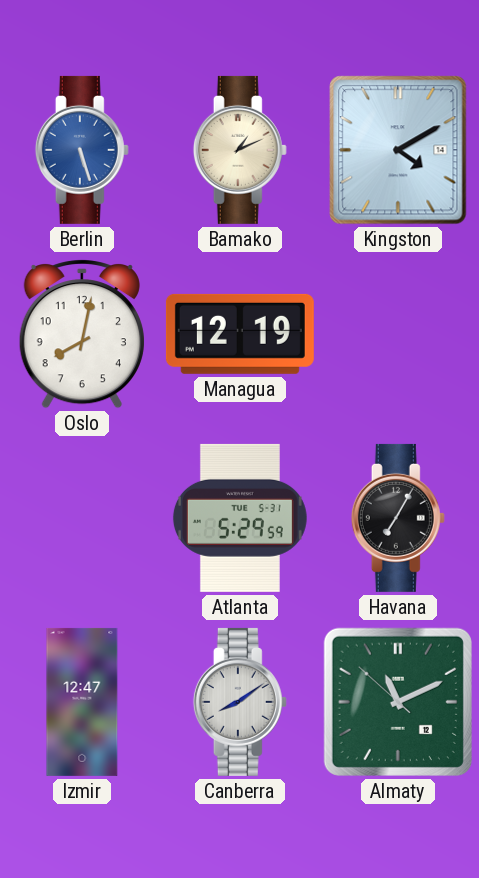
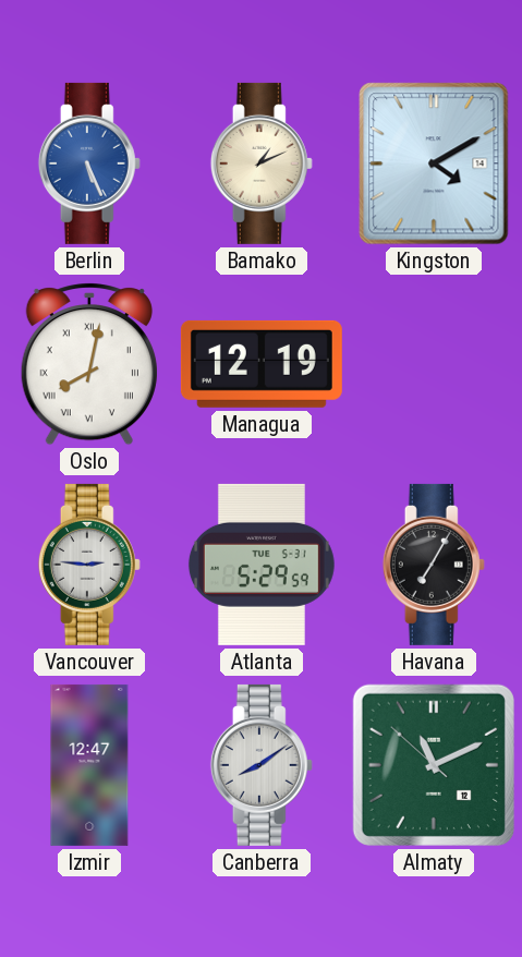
Berlin: 5:27 -> 5:26 (89, 163)
Oslo numerals: Arabic -> Roman (89, 365)
Vancouver: none -> 2:46 (89, 565)
